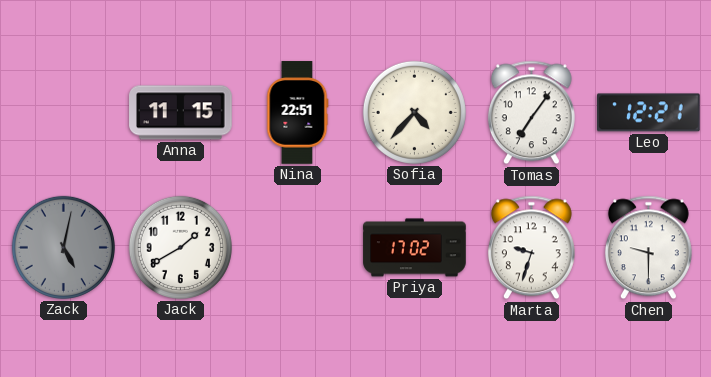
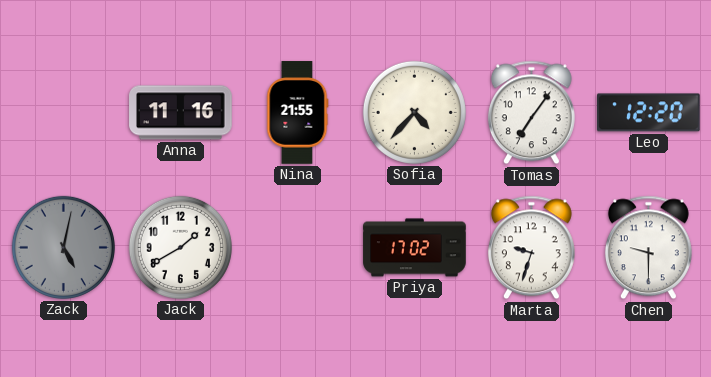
Anna: 11:15 -> 11:16 (181, 113)
Nina: 22:51 -> 21:55 (298, 113)
Leo: 12:21 -> 12:20 (649, 113)
